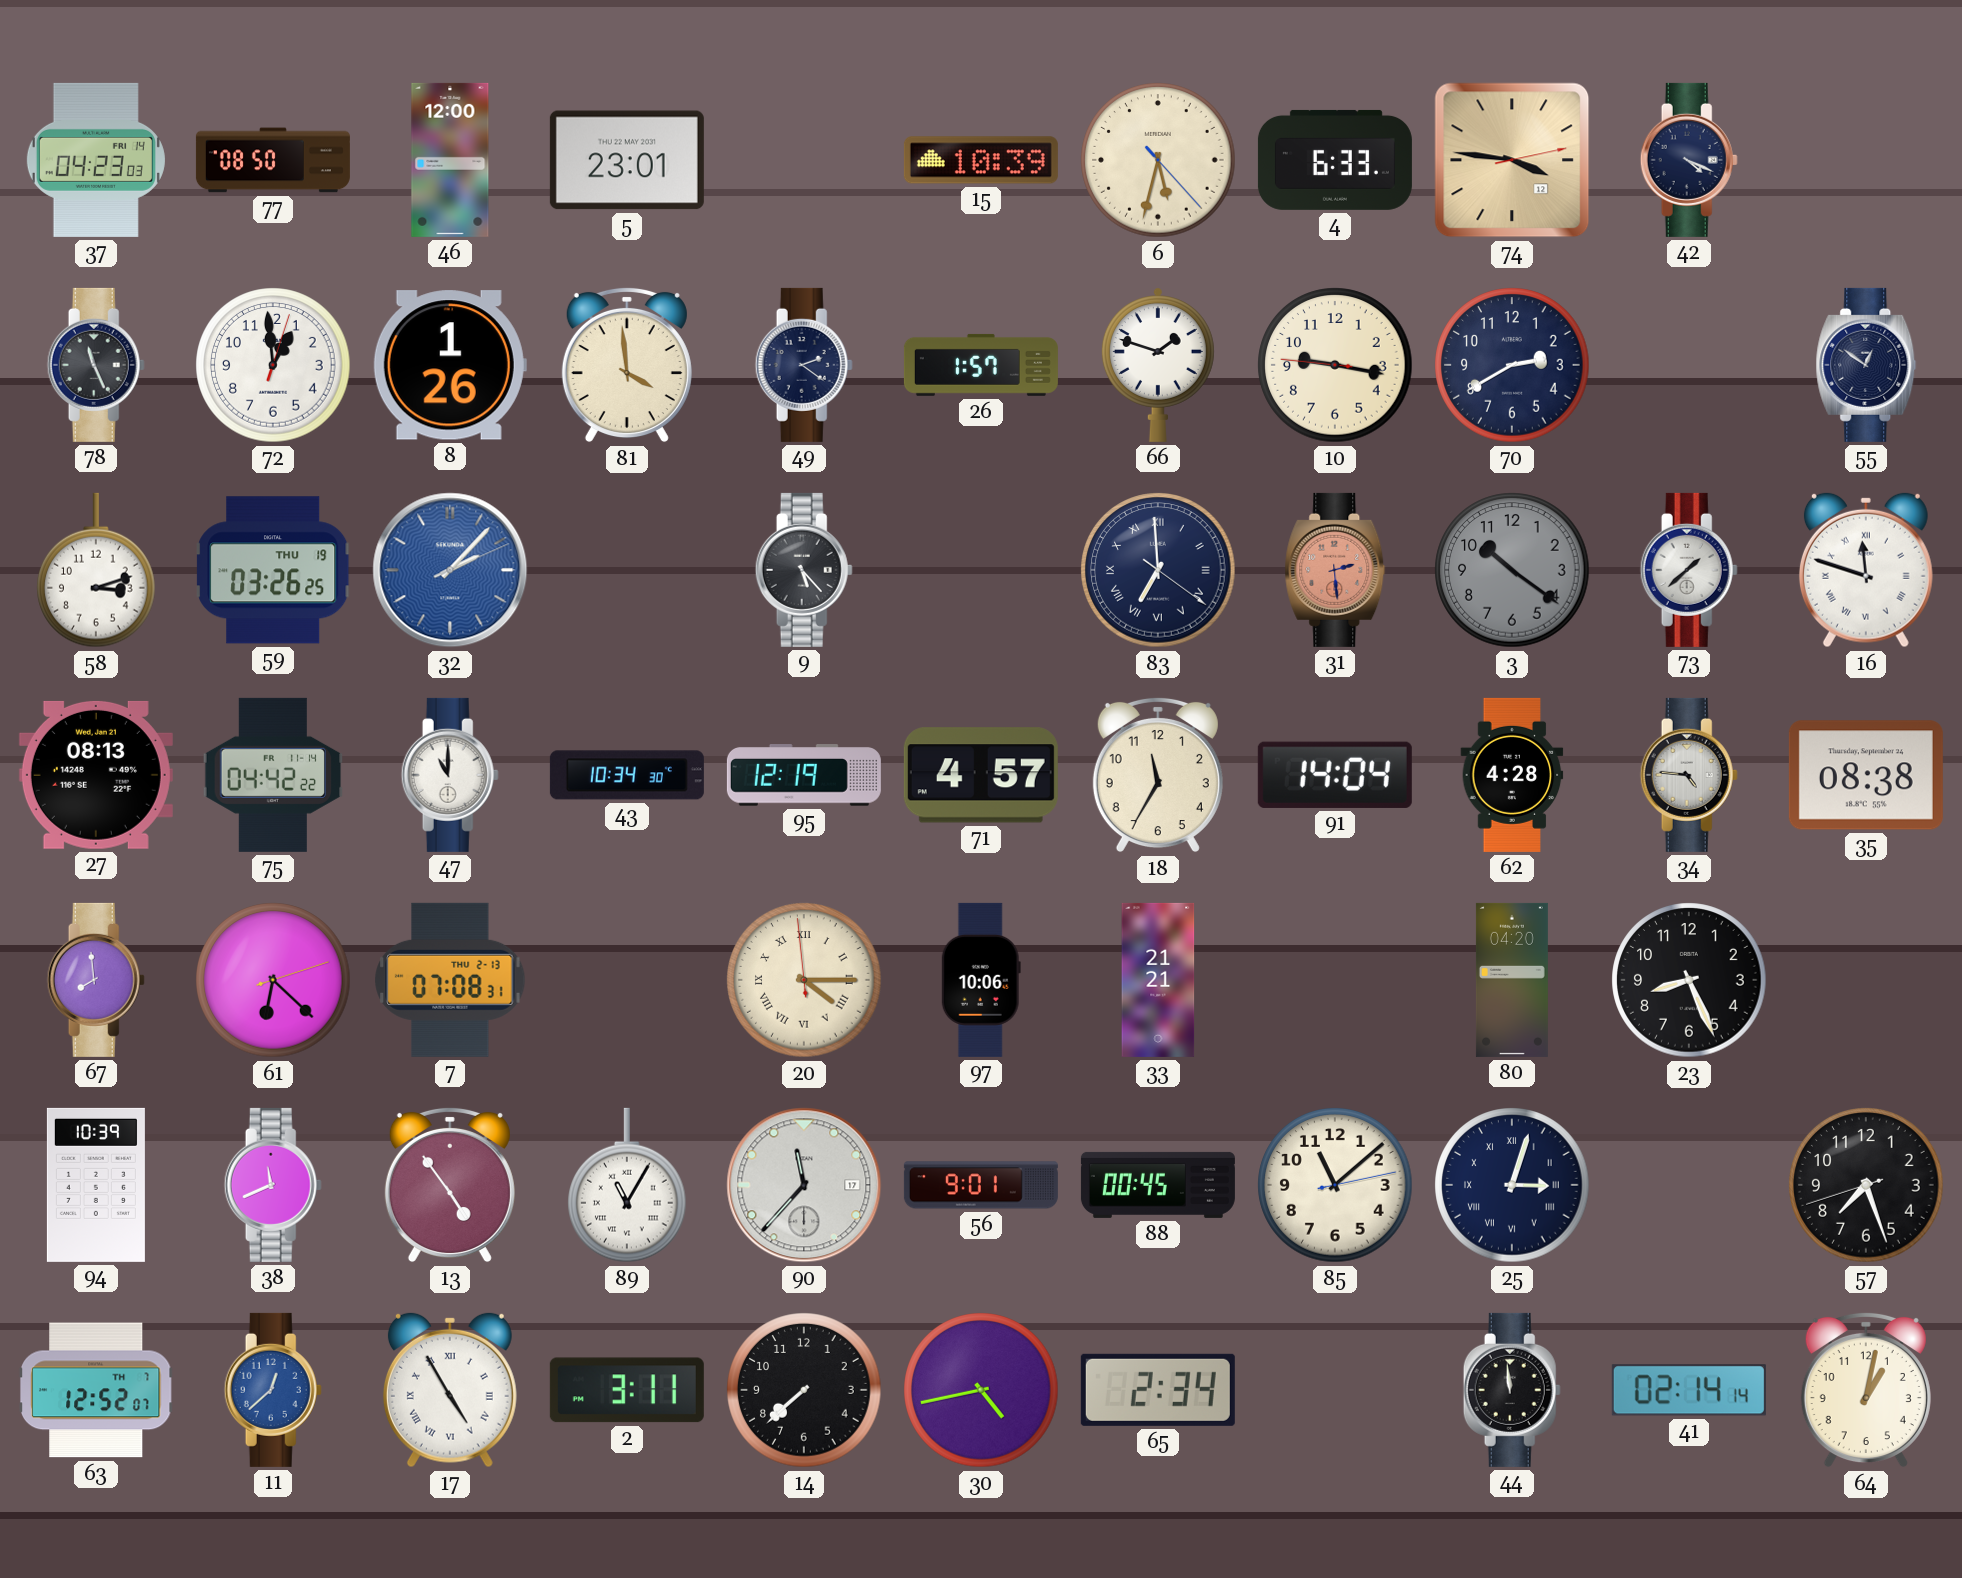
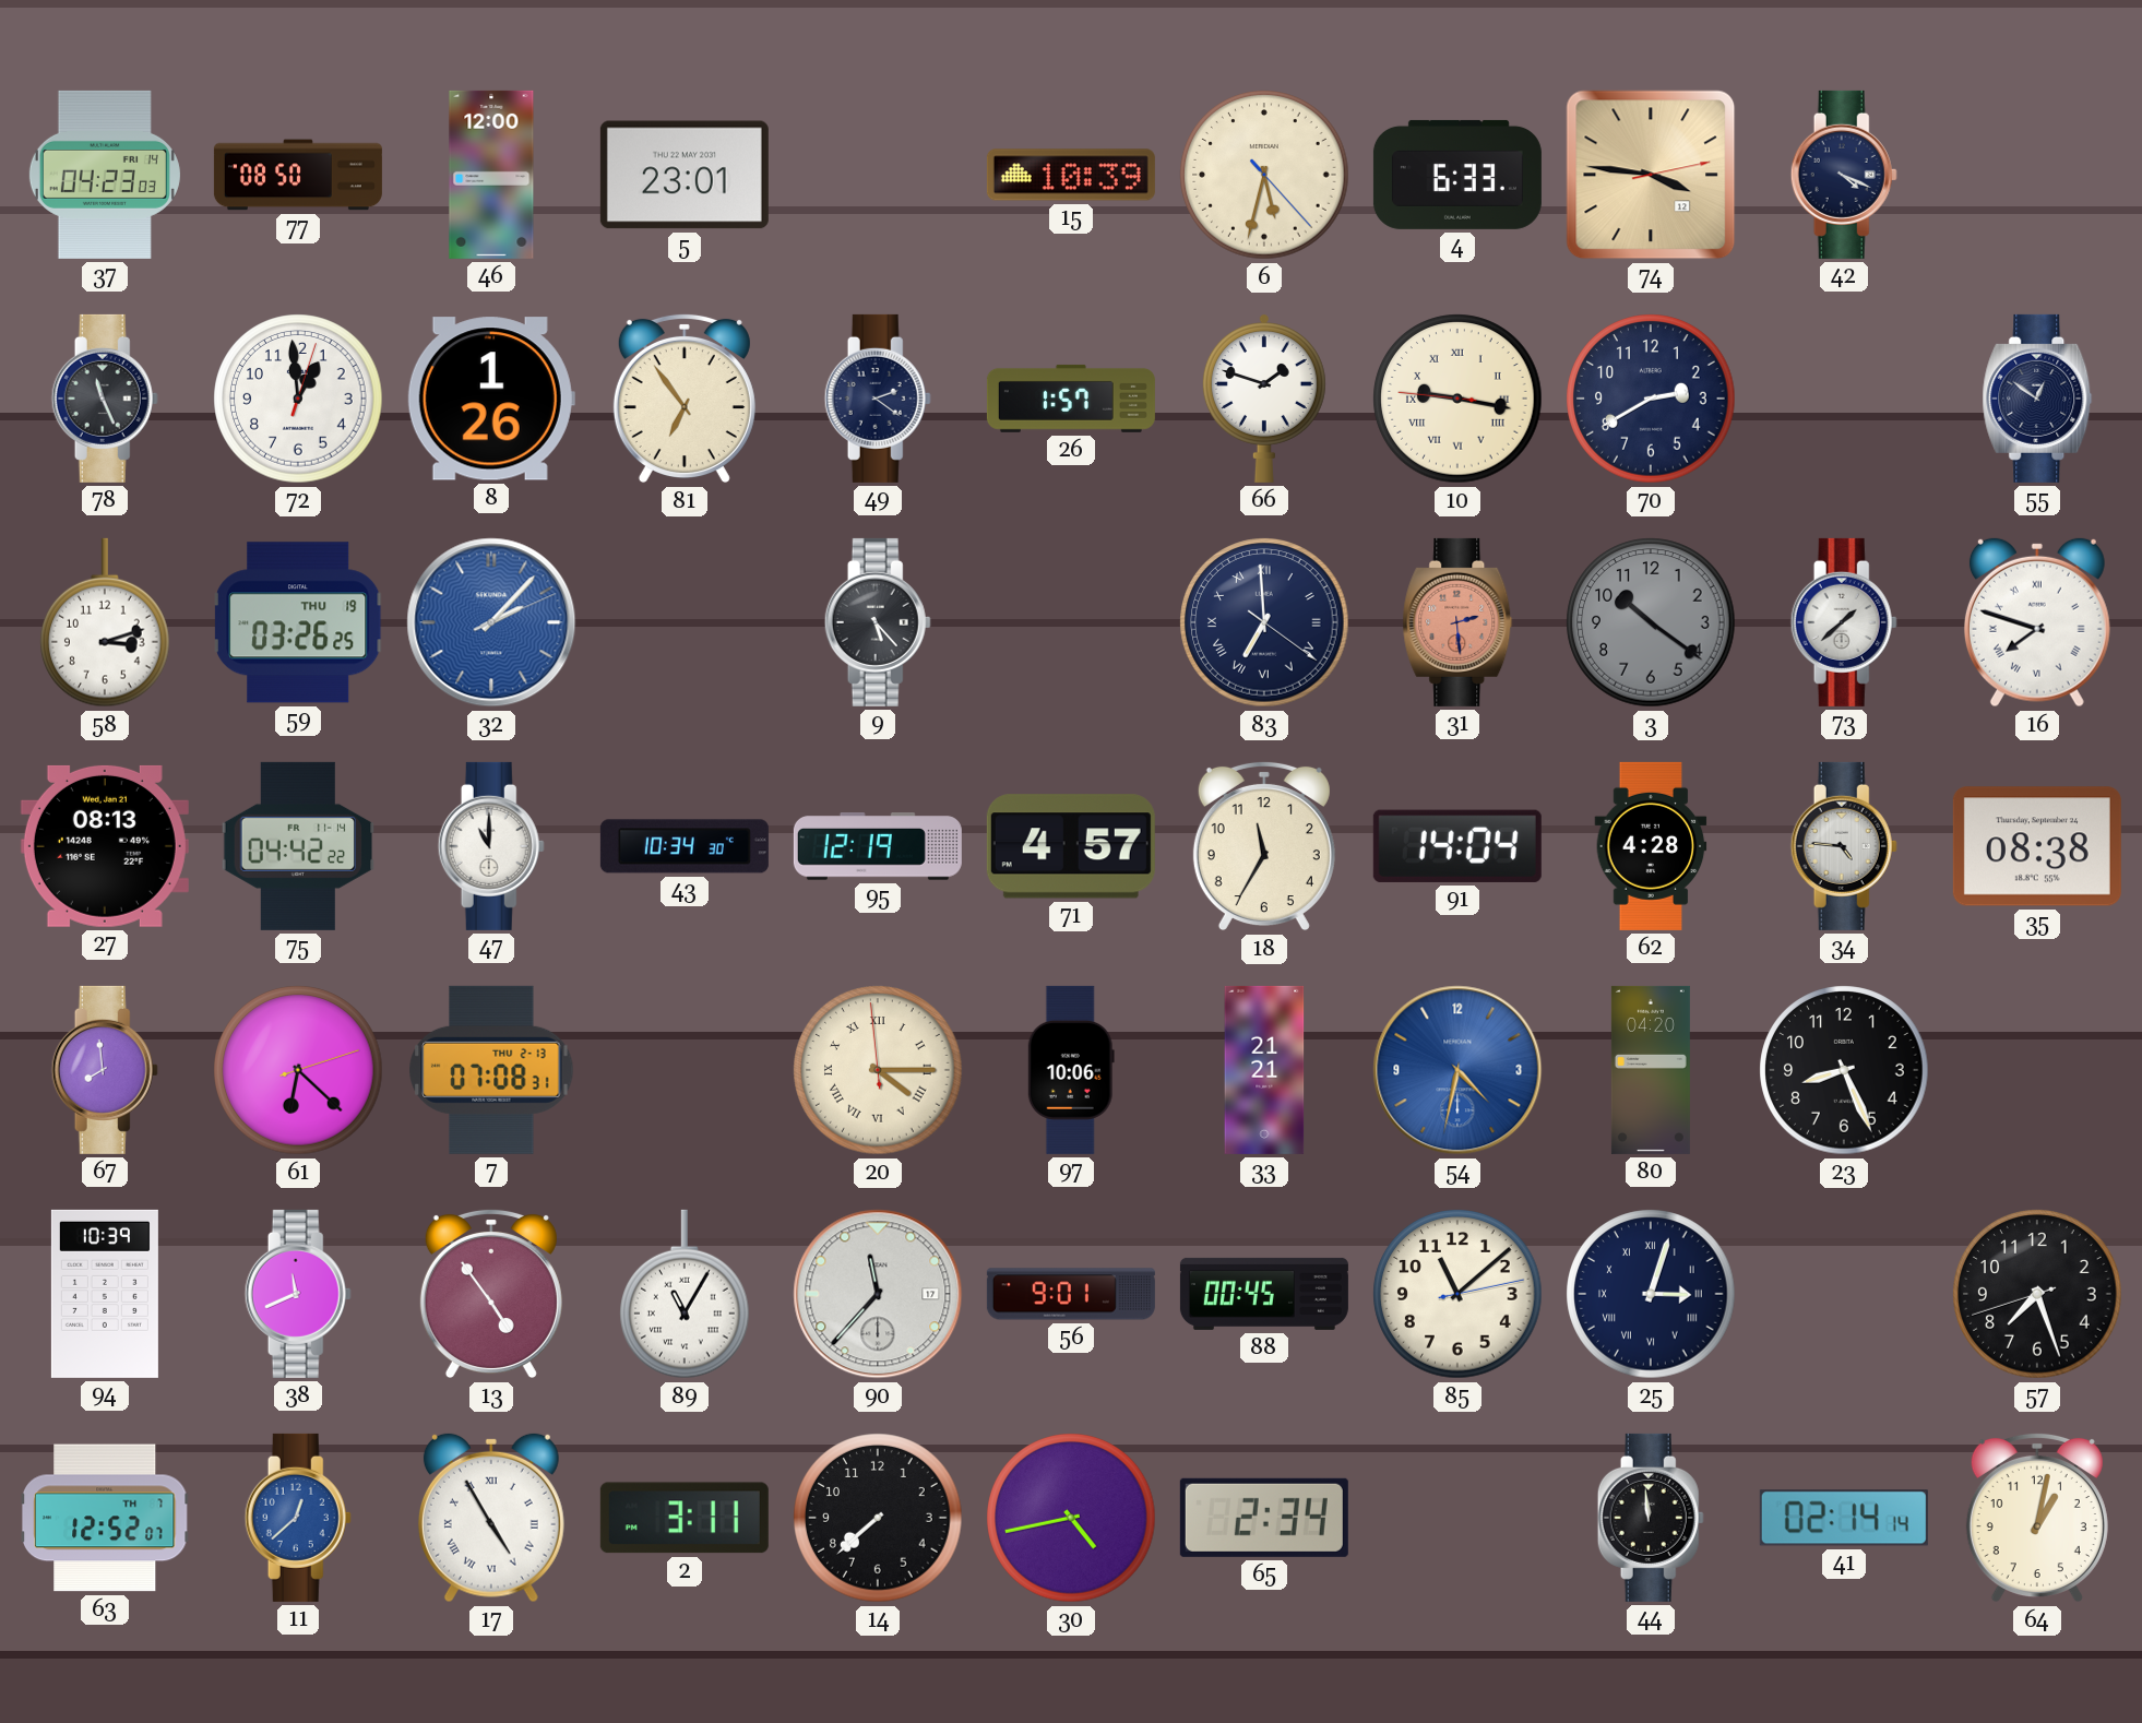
81: 3:59 -> 6:54 (685, 399)
10 numerals: Arabic -> Roman (1457, 399)
16: 11:48 -> 7:48 (2037, 622)
54: none -> 4:32 (1457, 1070)
